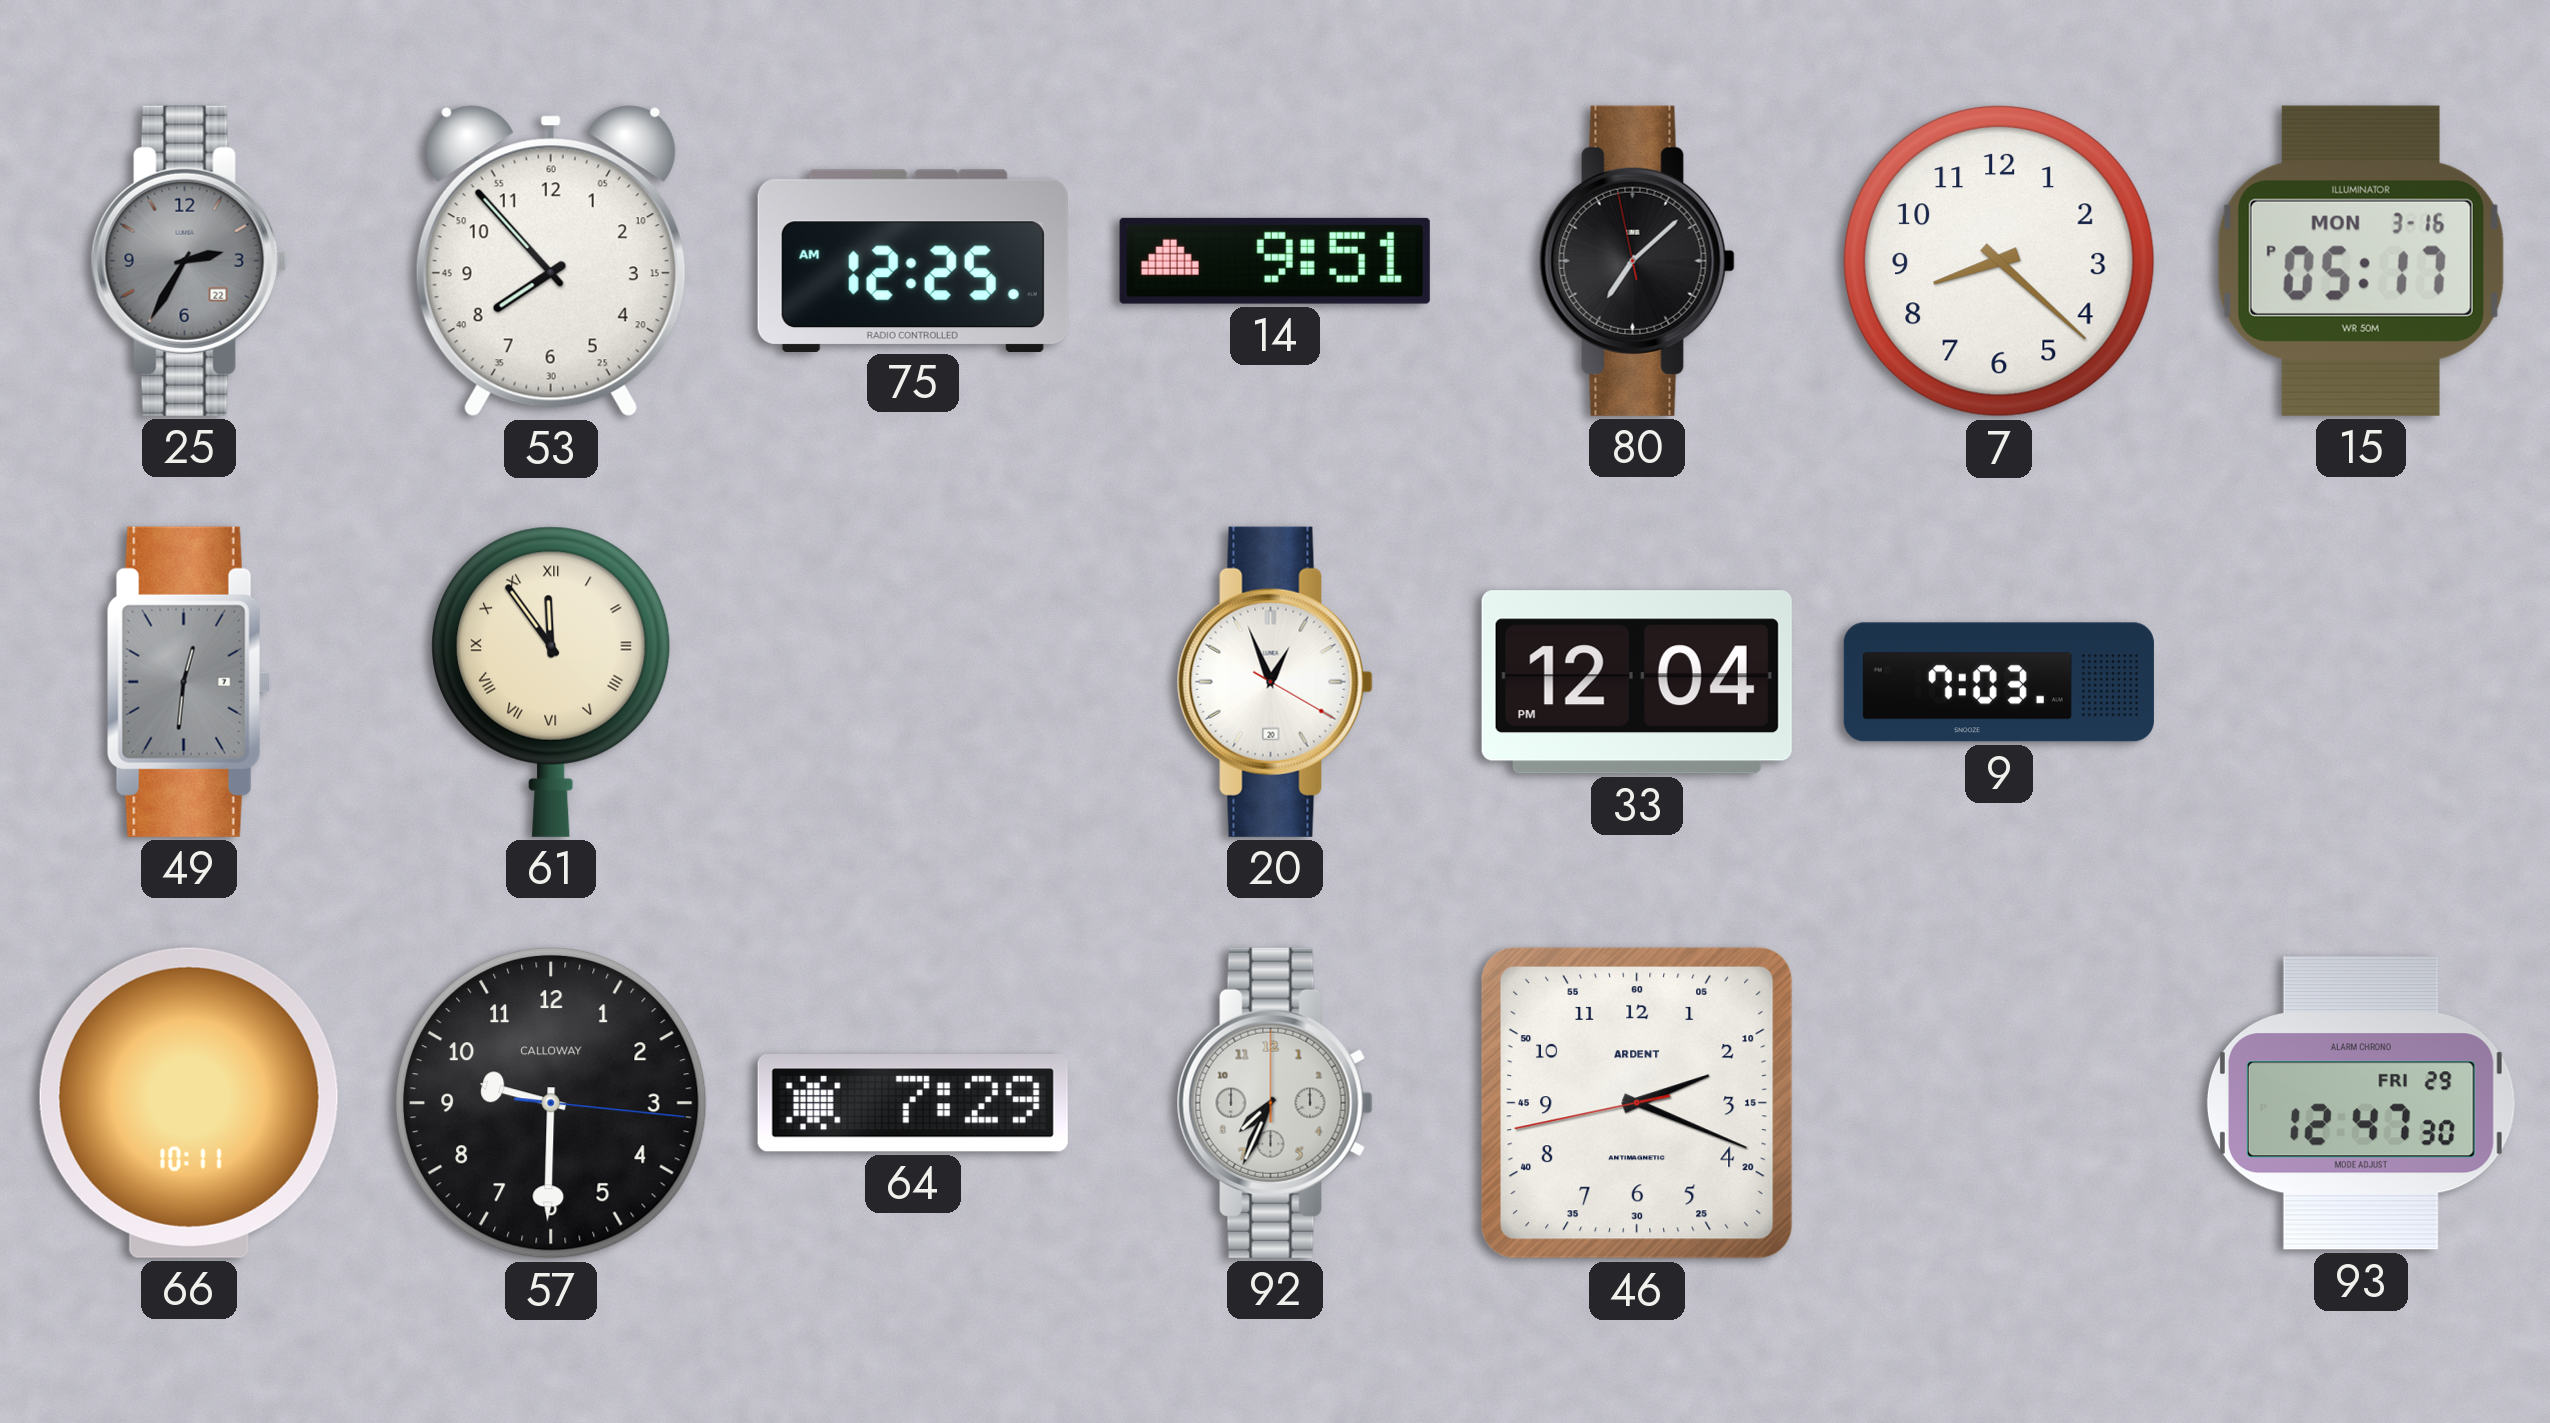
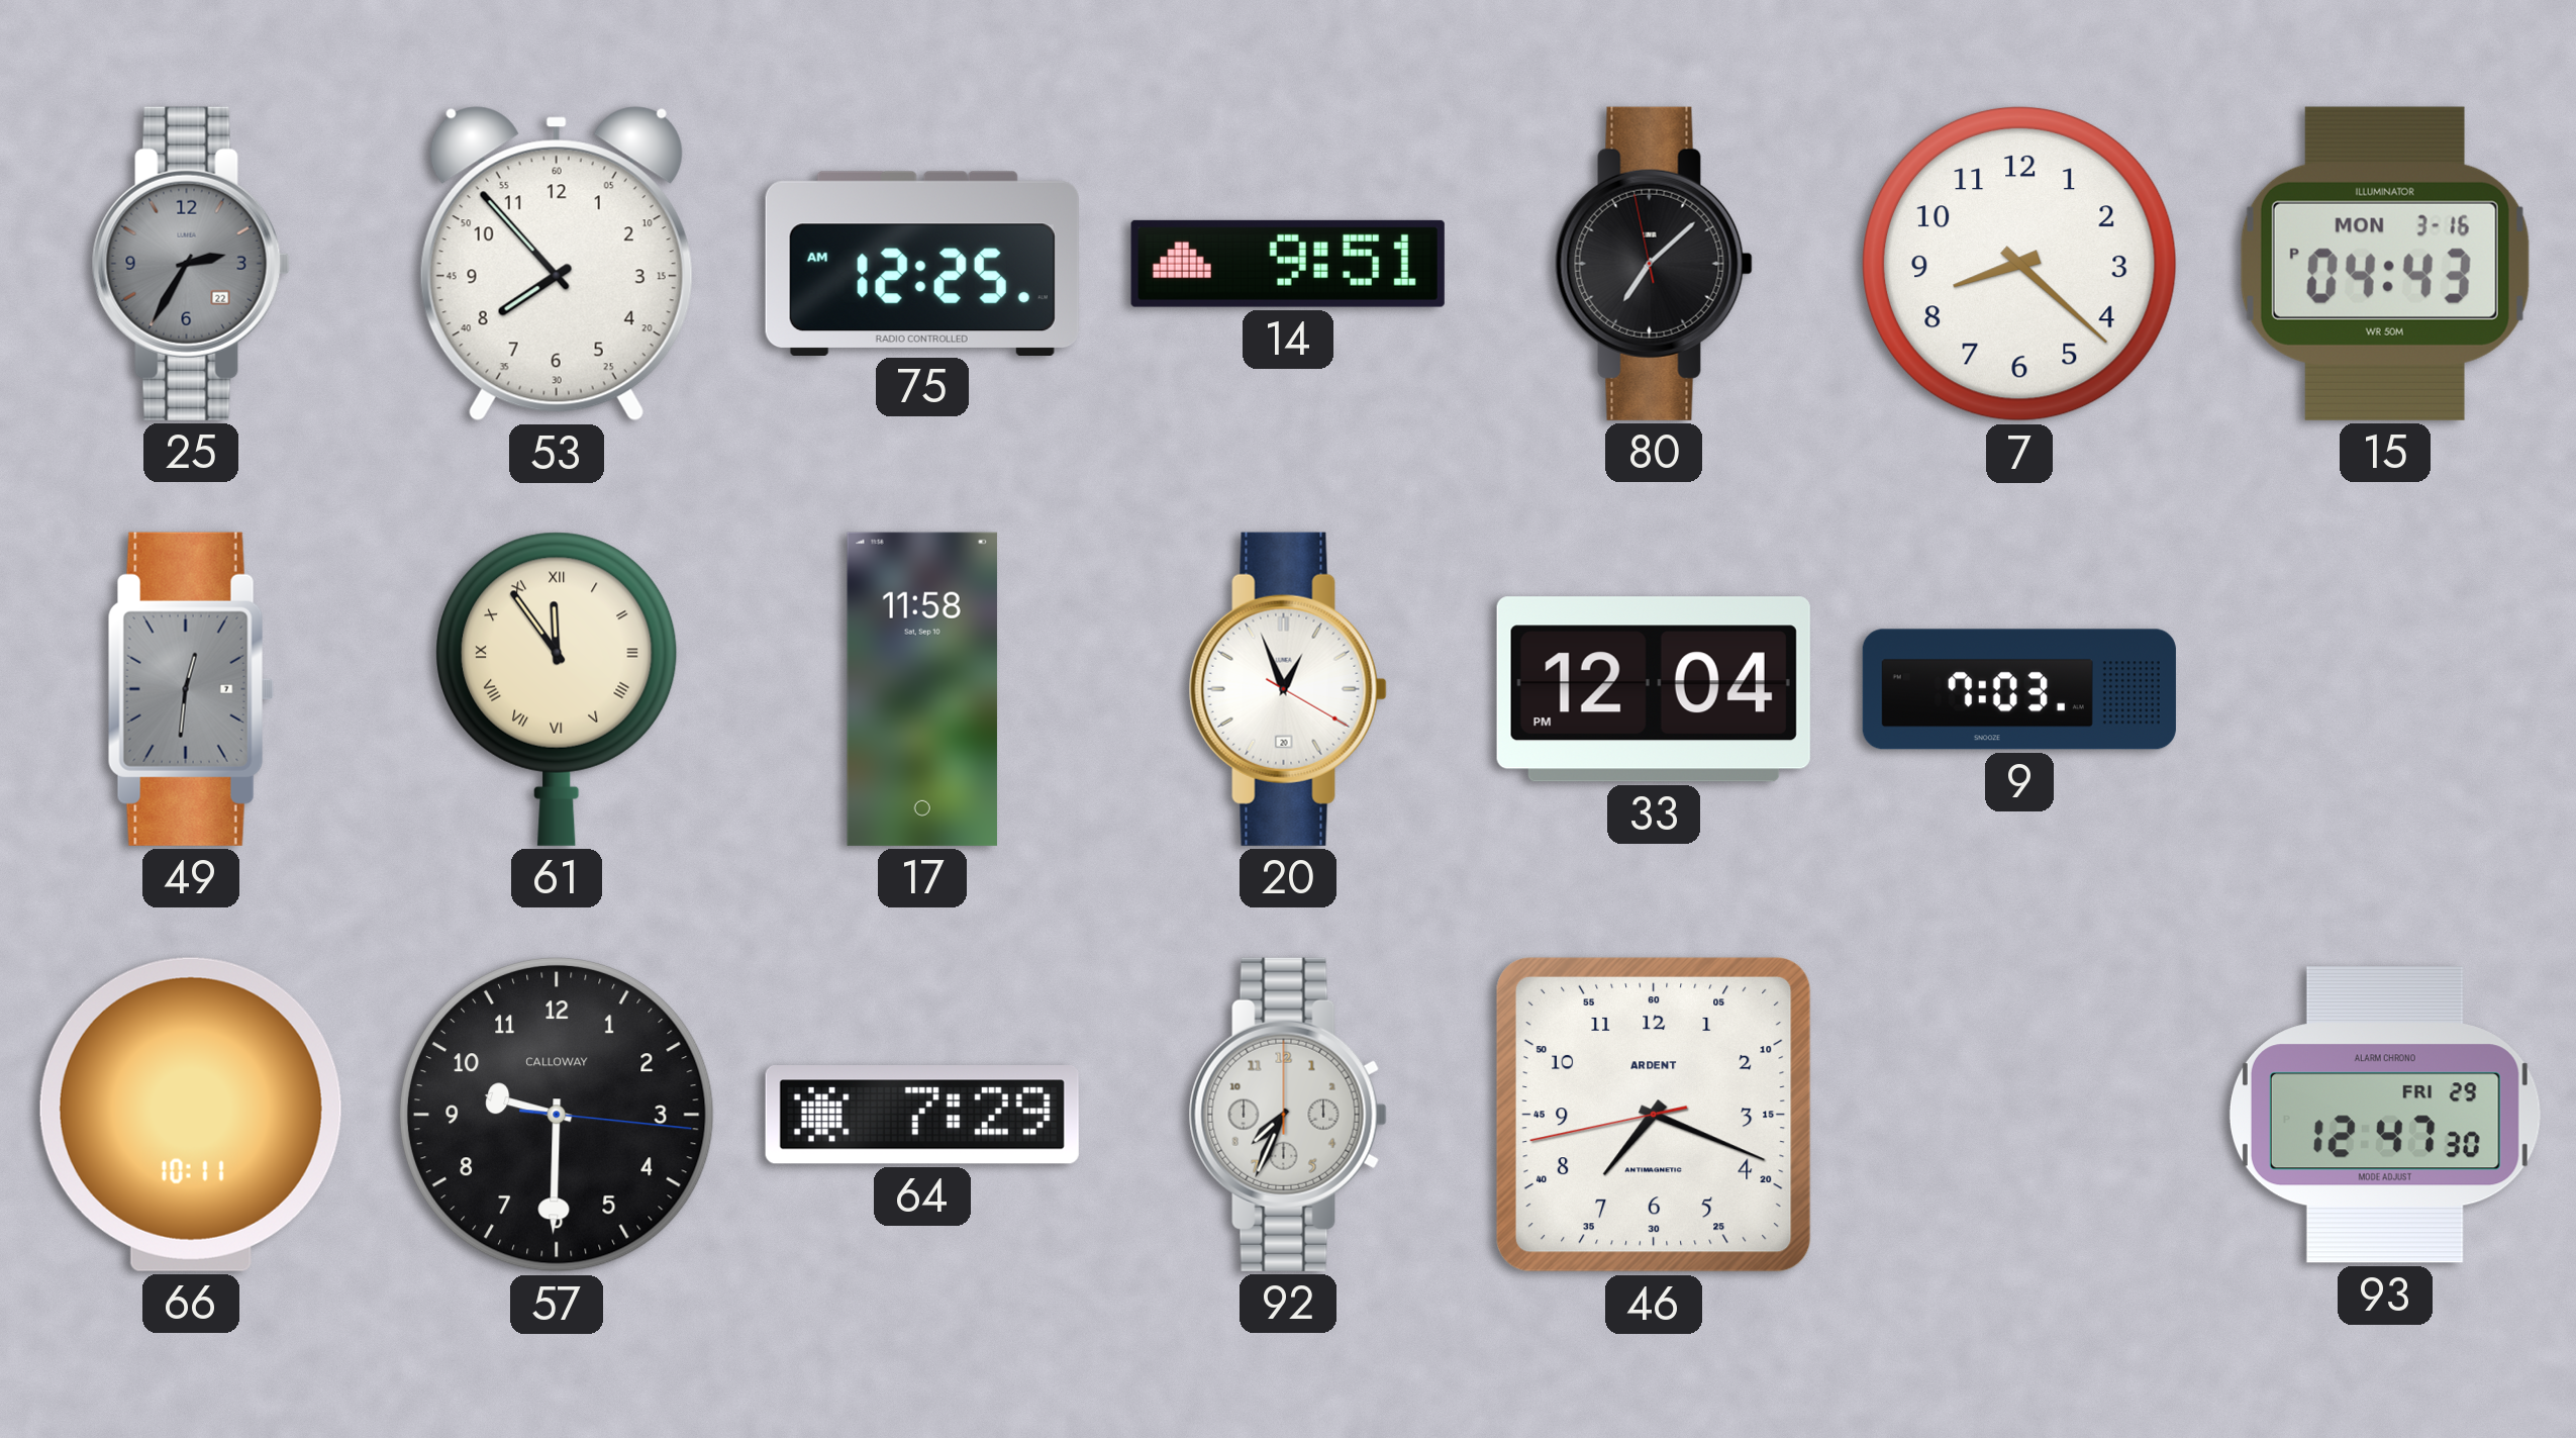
15: 05:17 -> 04:43 (2385, 264)
17: none -> 11:58 (922, 689)
46: 2:18 -> 7:18 (1654, 1115)
